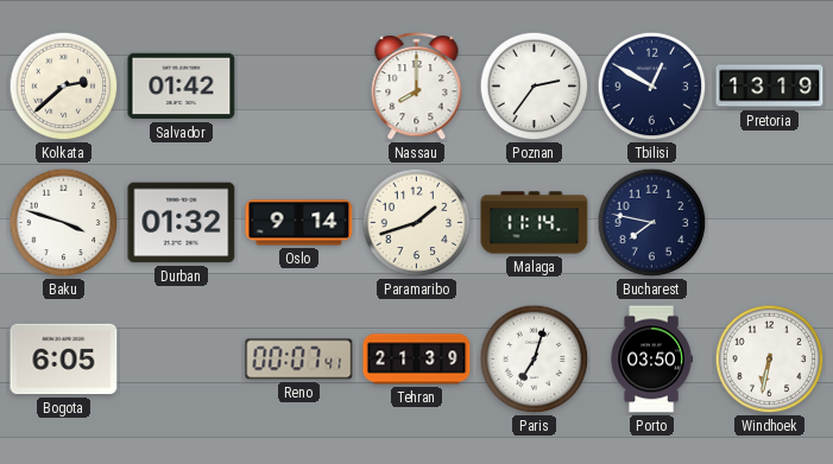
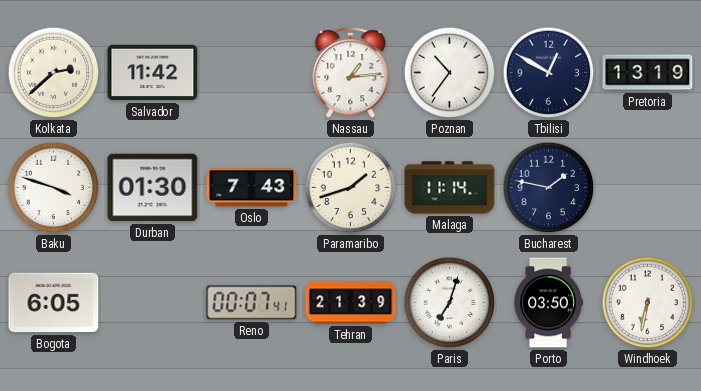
Salvador: 01:42 -> 11:42 (153, 73)
Nassau: 8:00 -> 1:14 (351, 73)
Poznan: 2:36 -> 10:36 (450, 73)
Durban: 01:32 -> 01:30 (153, 188)
Oslo: 9:14 -> 7:43 (252, 188)
Bucharest: 7:47 -> 1:47 (549, 188)
